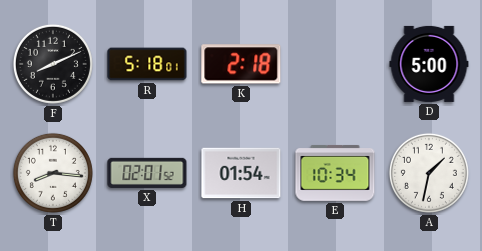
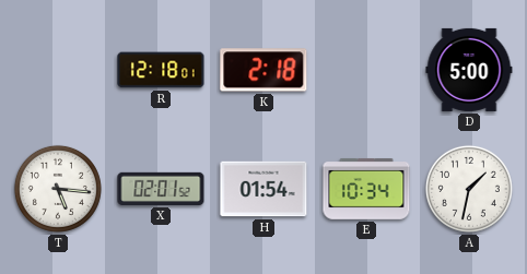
F: 8:11 -> none (53, 64)
R: 5:18 -> 12:18 (161, 70)
T: 8:16 -> 5:16 (58, 189)
